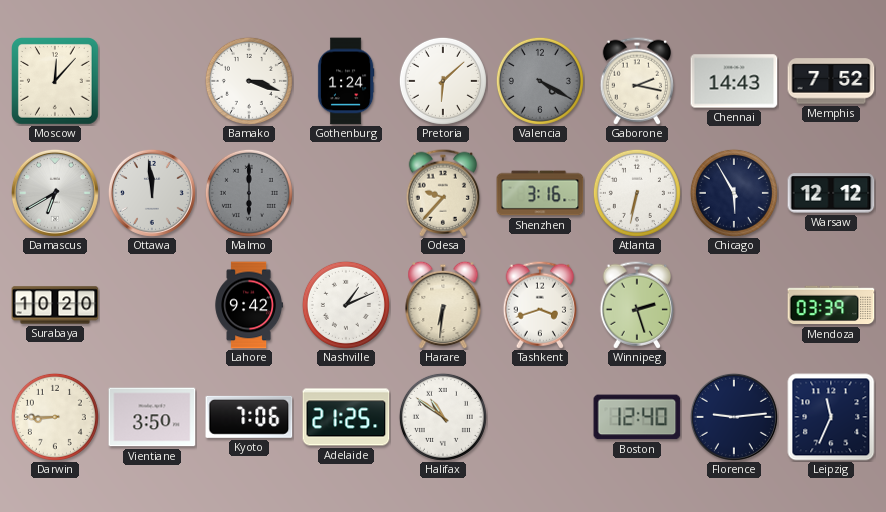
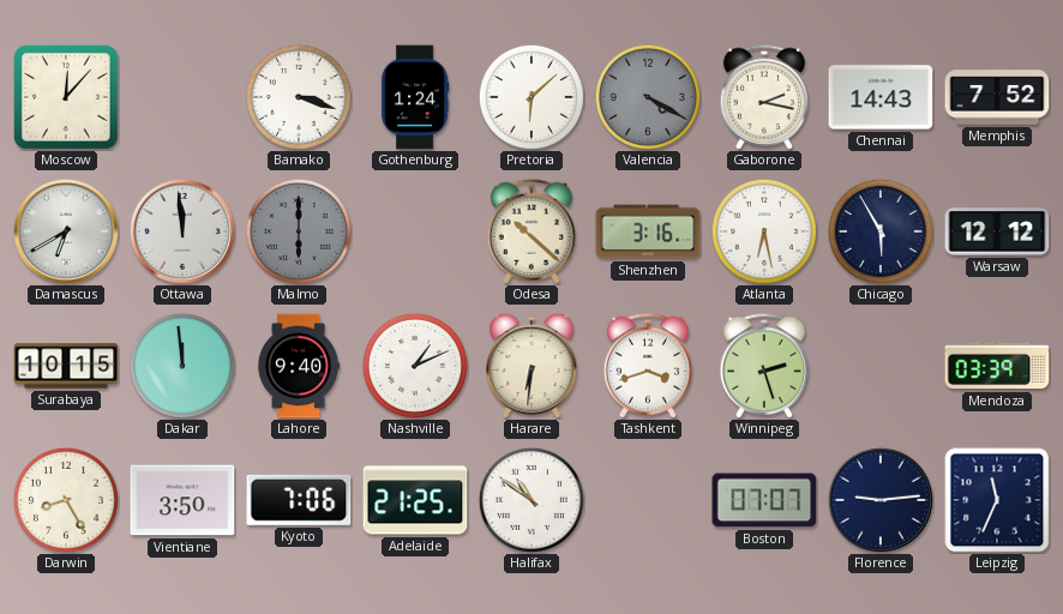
Odesa: 9:37 -> 10:22 (530, 231)
Atlanta: 6:32 -> 6:28 (764, 231)
Surabaya: 10:20 -> 10:15 (66, 366)
Dakar: none -> 11:59 (182, 366)
Lahore: 9:42 -> 9:40 (298, 366)
Darwin: 8:45 -> 8:25 (66, 500)
Boston: 12:40 -> 07:07 (764, 500)
